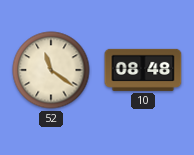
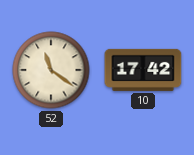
10: 08:48 -> 17:42 (143, 70)
